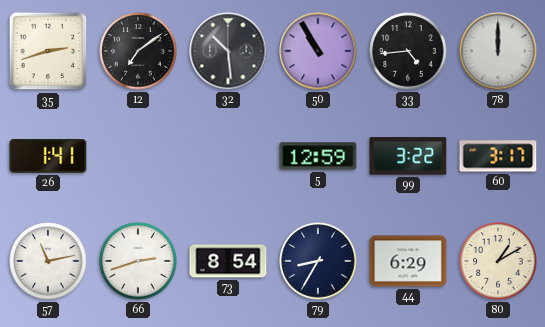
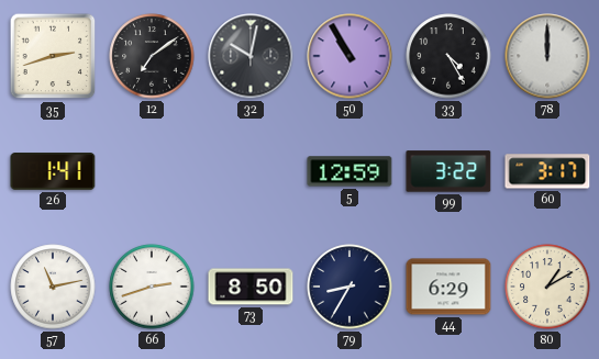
32: 10:29 -> 10:02 (251, 56)
33: 4:44 -> 4:25 (448, 56)
73: 8:54 -> 8:50 (251, 287)
